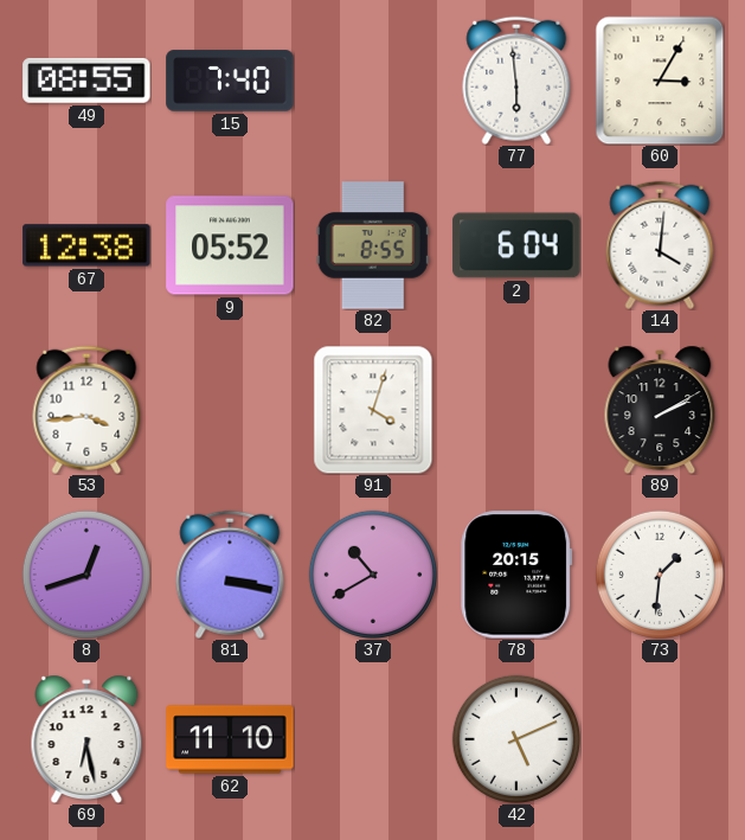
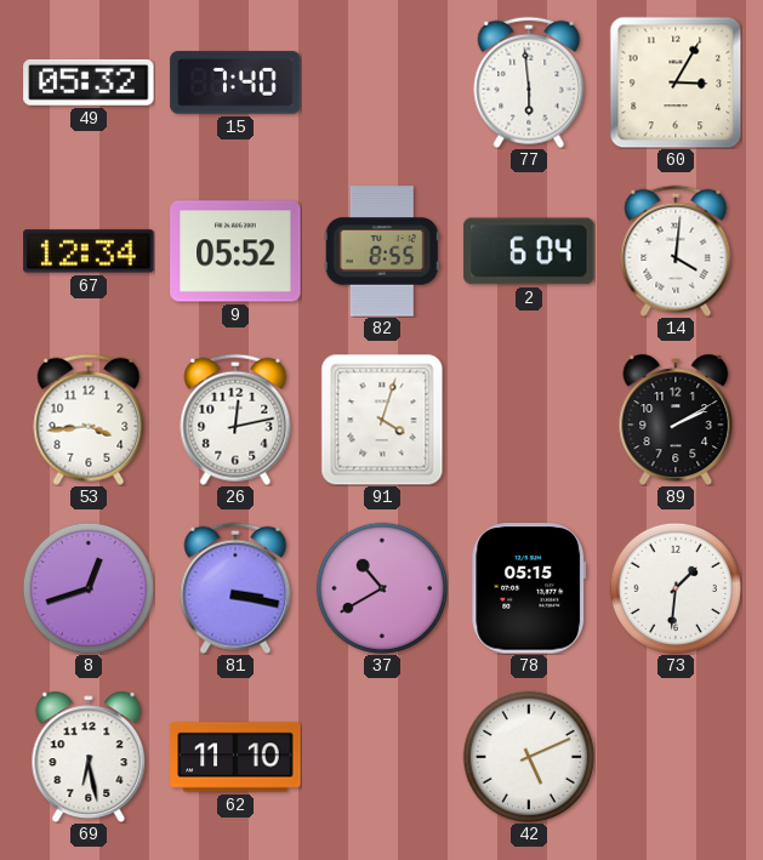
49: 08:55 -> 05:32 (89, 82)
67: 12:38 -> 12:34 (89, 251)
26: none -> 12:13 (235, 420)
78: 20:15 -> 05:15 (529, 588)
